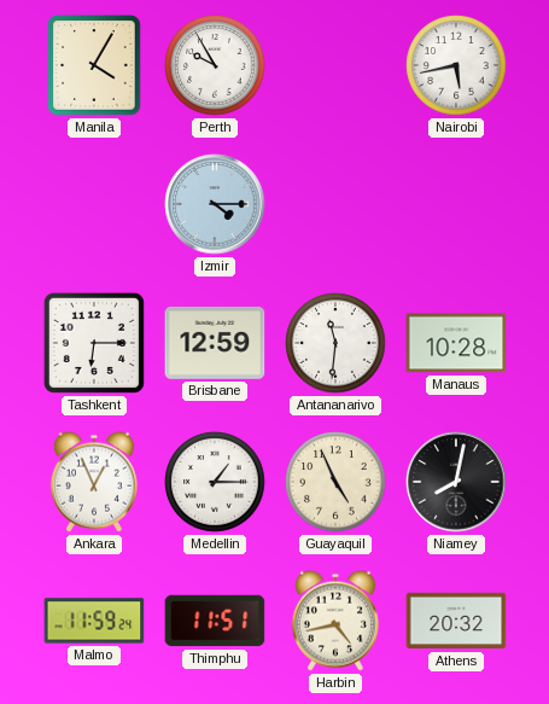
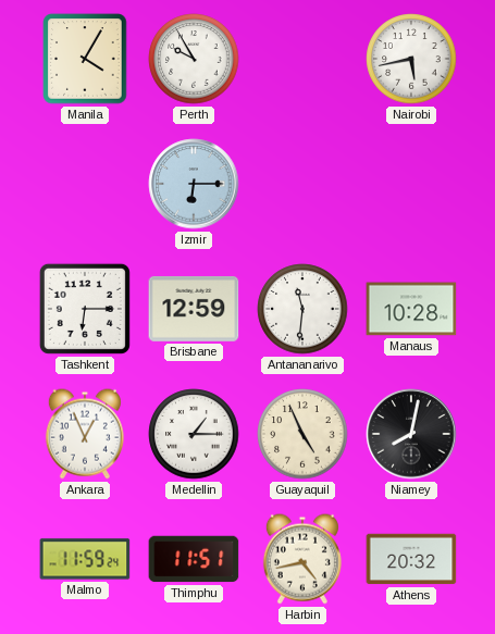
Izmir: 4:15 -> 6:15 (194, 184)
